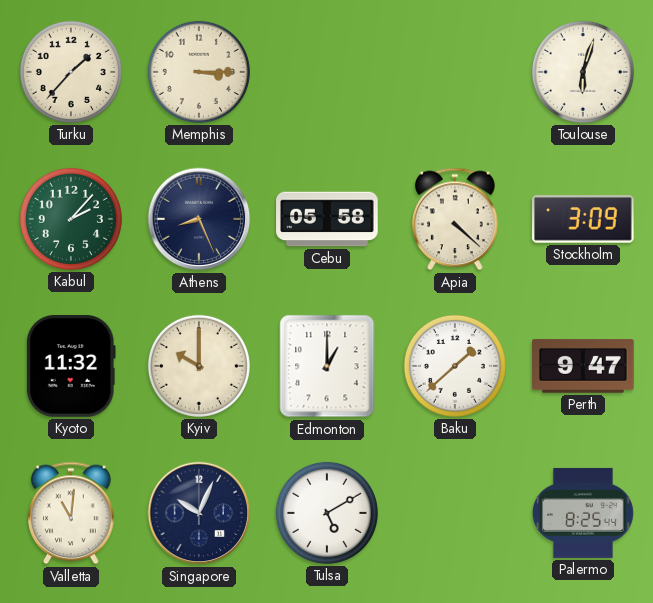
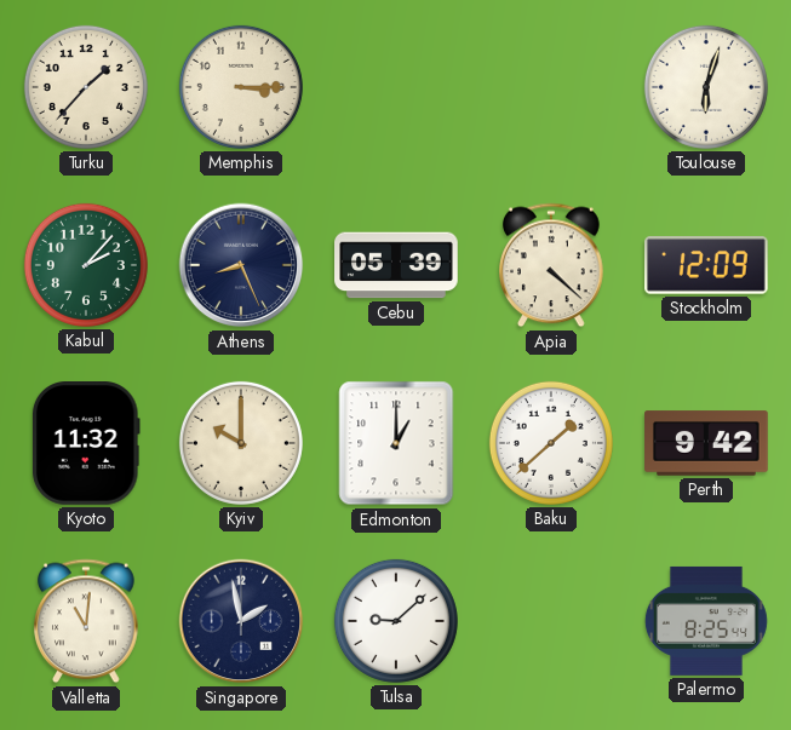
Cebu: 05:58 -> 05:39 (396, 265)
Stockholm: 3:09 -> 12:09 (707, 265)
Perth: 9:47 -> 9:42 (706, 443)
Singapore: 10:04 -> 1:58 (241, 621)
Tulsa: 5:10 -> 9:08 (396, 621)
